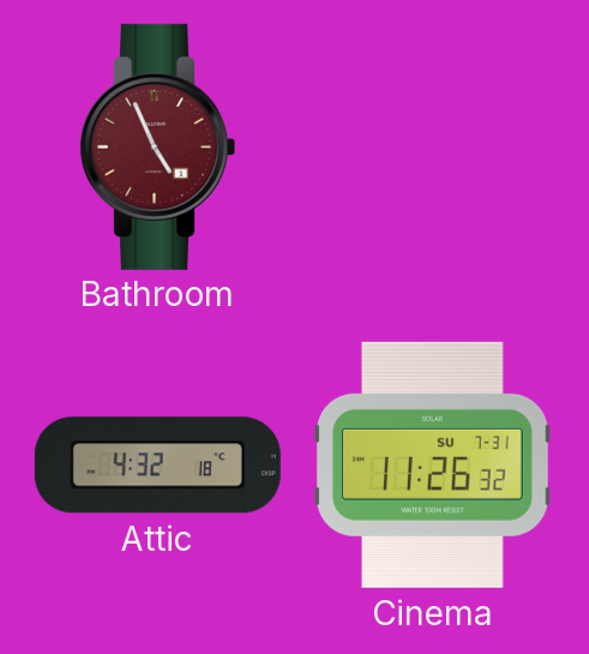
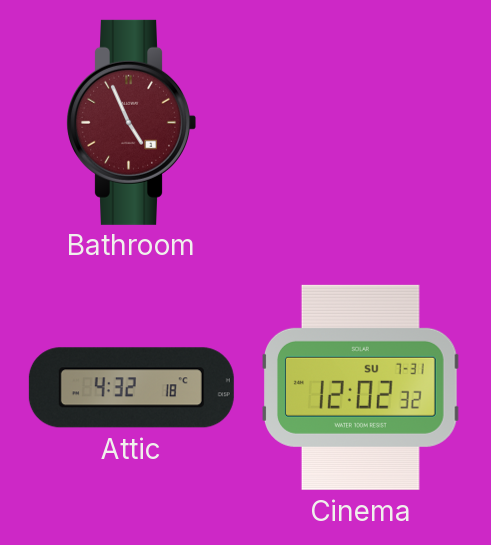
Cinema: 11:26 -> 12:02 (361, 387)
